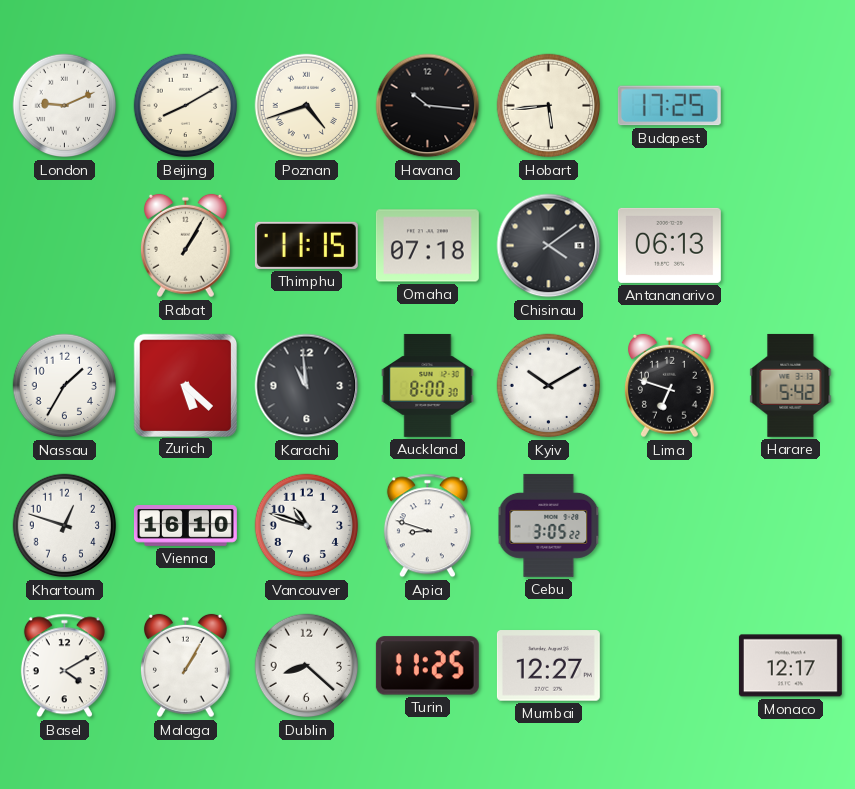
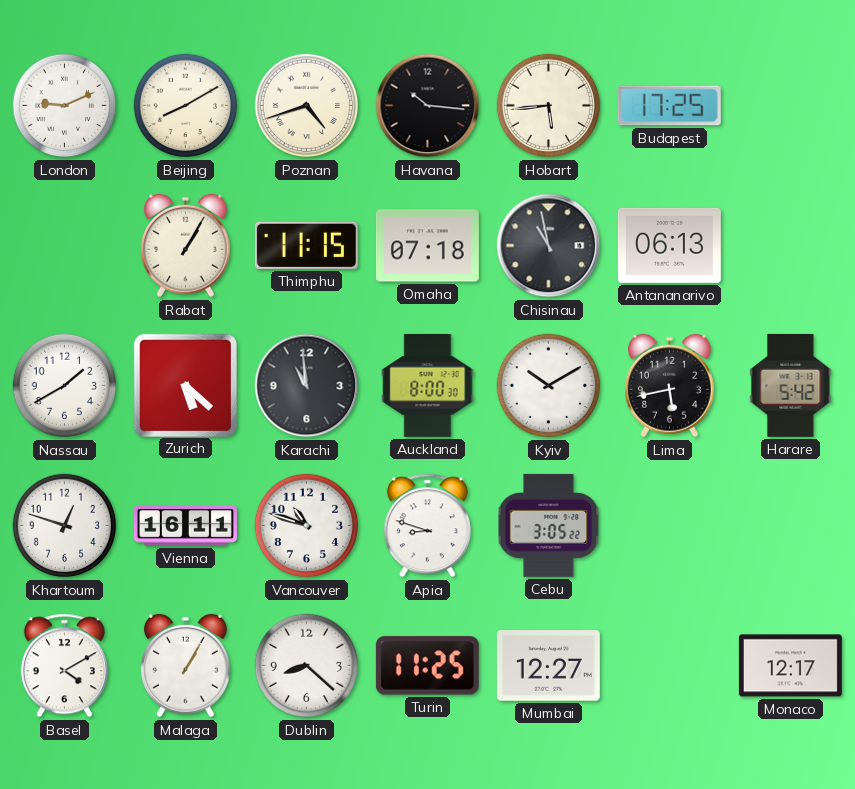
Chisinau: 4:09 -> 10:58 (549, 246)
Nassau: 1:35 -> 1:40 (65, 386)
Lima: 6:48 -> 5:43 (669, 386)
Vienna: 16:10 -> 16:11 (186, 526)
